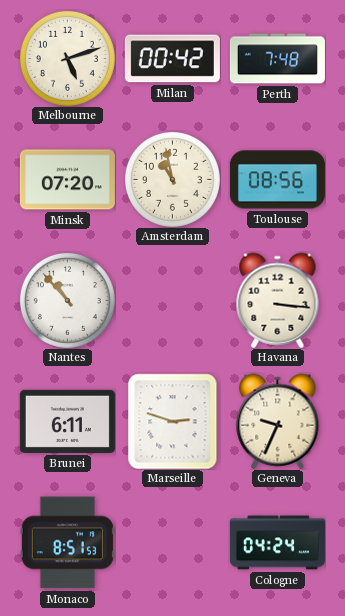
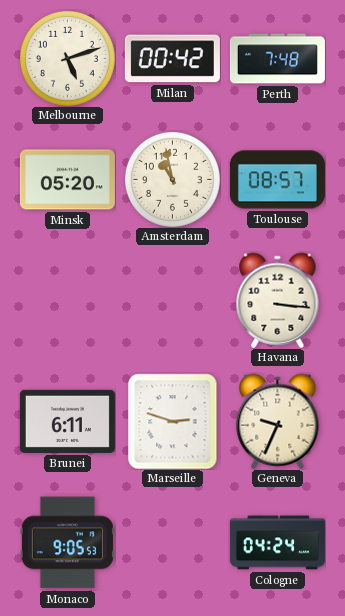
Minsk: 07:20 -> 05:20 (67, 180)
Toulouse: 08:56 -> 08:57 (277, 180)
Nantes: 10:53 -> none (67, 300)
Monaco: 8:51 -> 9:05 (67, 543)
